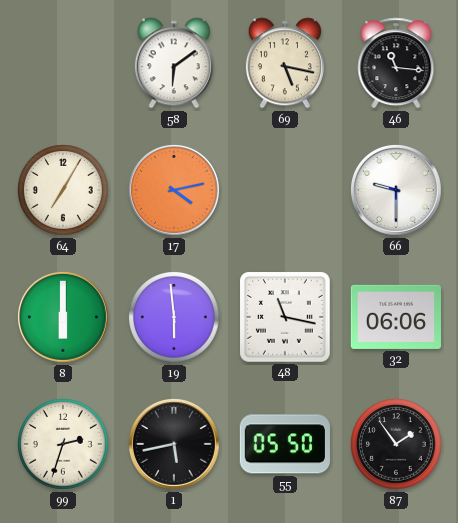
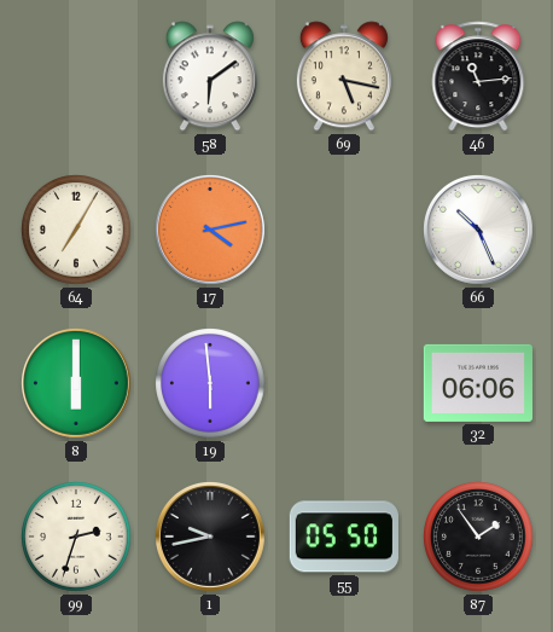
46: 11:16 -> 11:14 (478, 76)
66: 9:30 -> 10:26 (478, 230)
48: 11:17 -> none (285, 317)
1: 5:43 -> 9:43 (210, 537)
